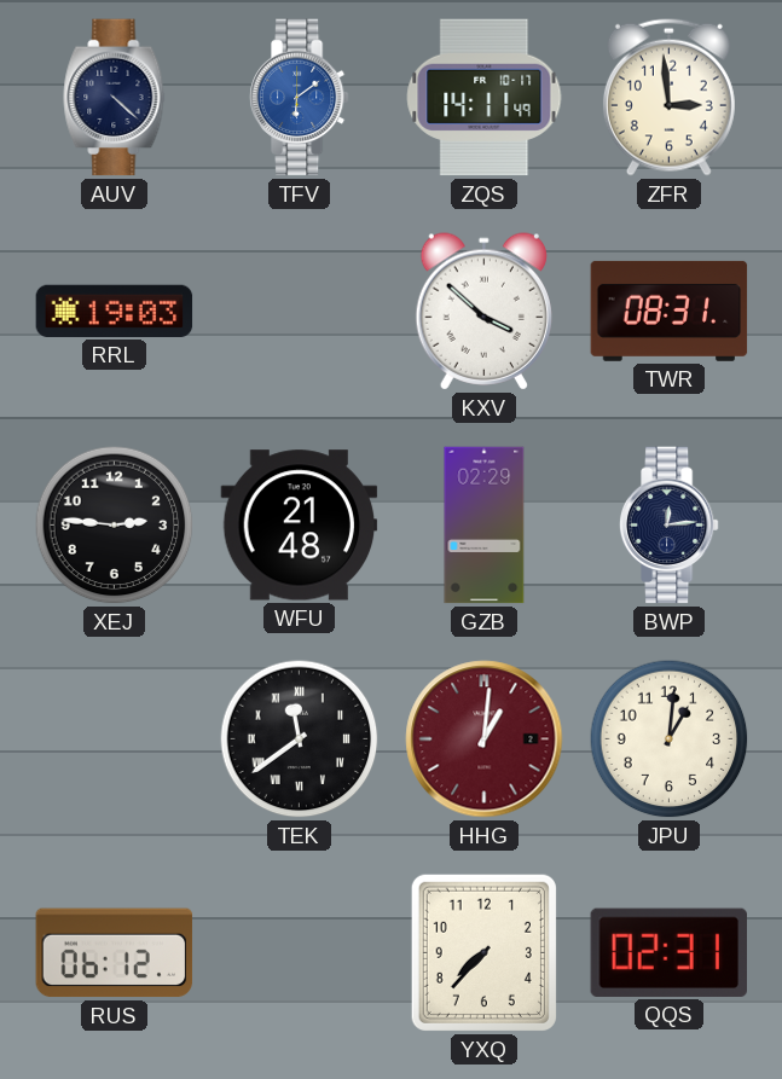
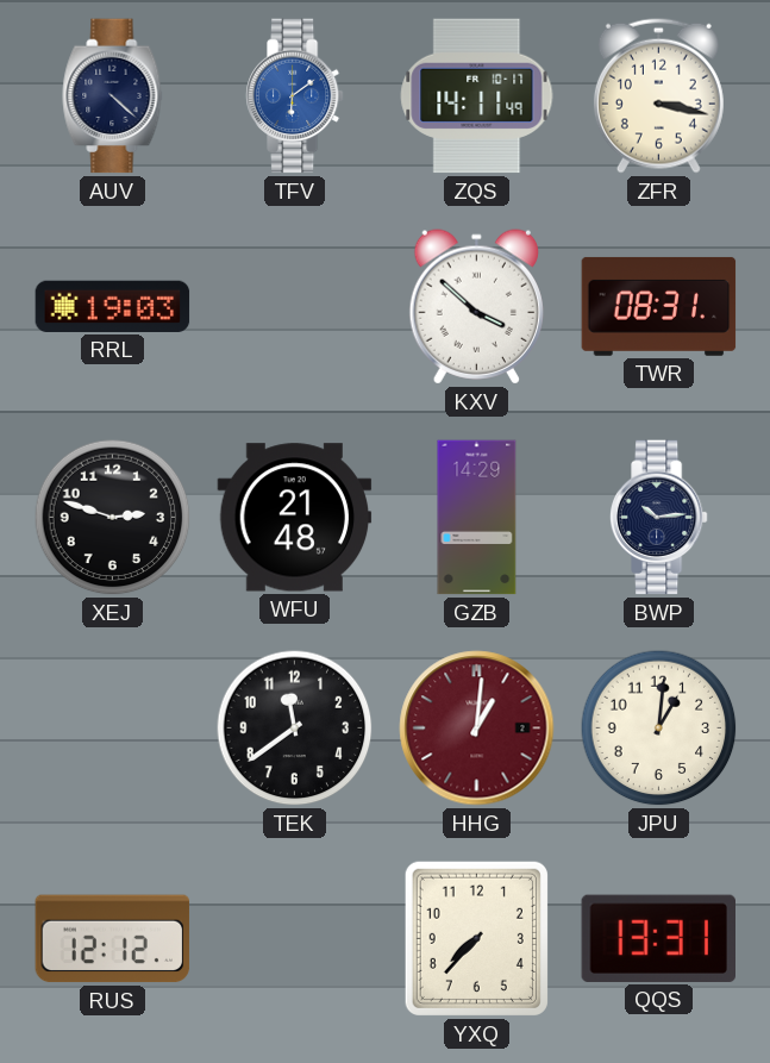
ZFR: 2:59 -> 3:17 (658, 95)
XEJ: 2:46 -> 2:48 (113, 518)
GZB: 02:29 -> 14:29 (477, 518)
BWP: 12:14 -> 10:14 (658, 518)
TEK numerals: Roman -> Arabic (295, 729)
RUS: 06:12 -> 12:12 (113, 939)
QQS: 02:31 -> 13:31 (658, 938)
